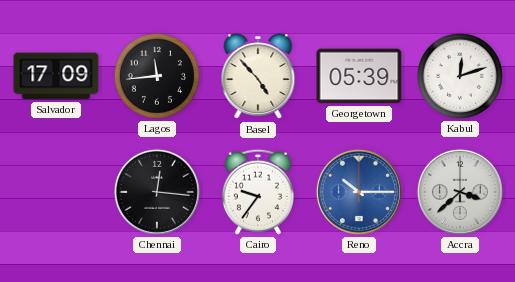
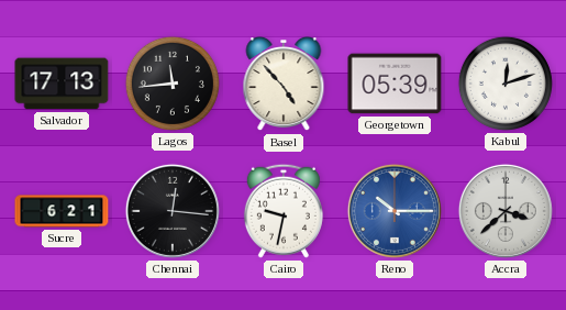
Salvador: 17:09 -> 17:13 (62, 84)
Sucre: none -> 6:21 (62, 211)
Cairo: 9:36 -> 9:32 (284, 211)
